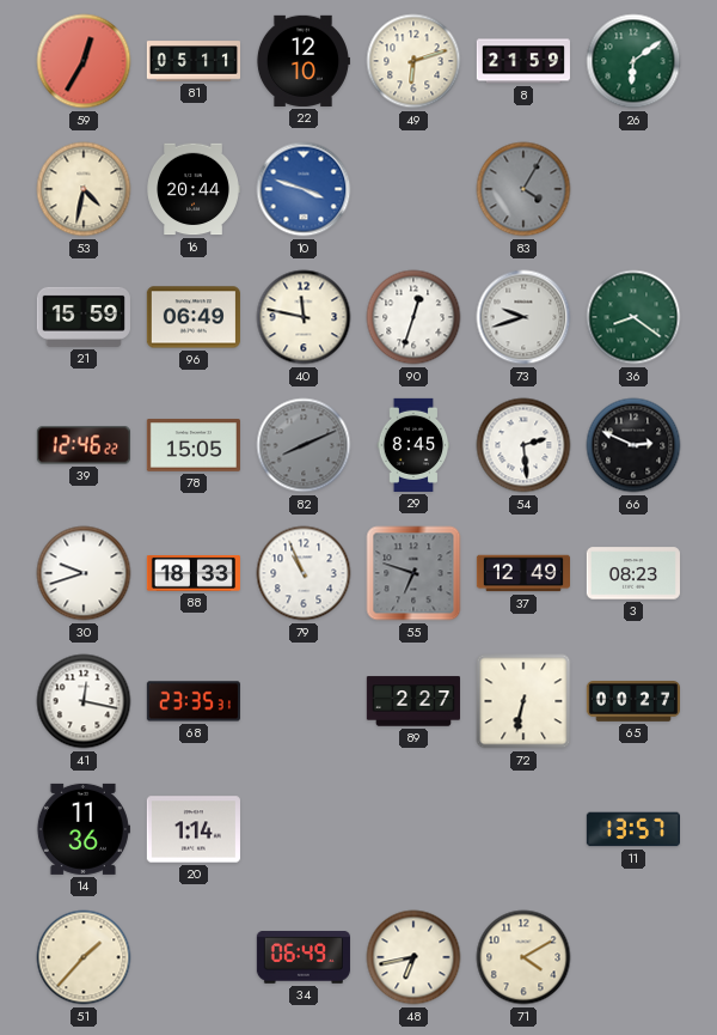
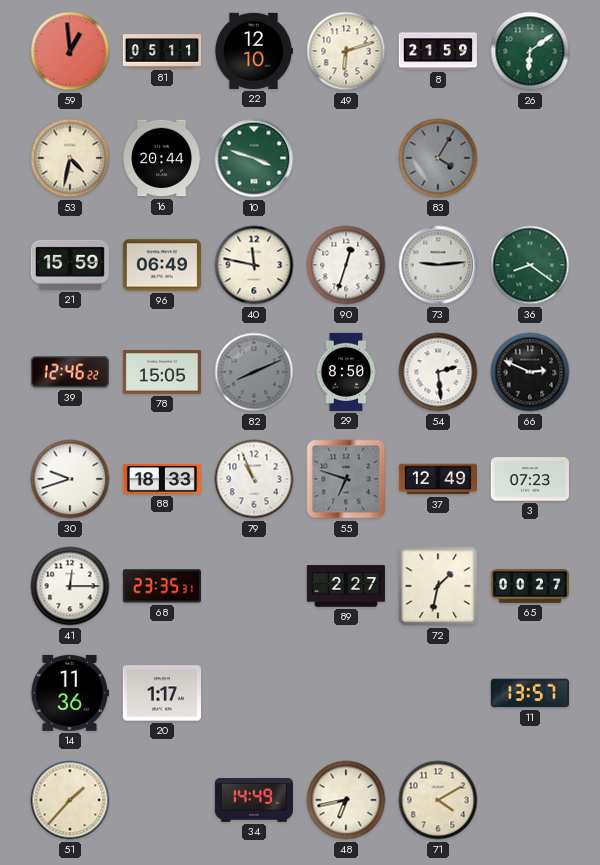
59: 12:35 -> 12:59 (70, 51)
10 dial: blue -> green (254, 158)
73: 9:42 -> 9:14 (438, 265)
29: 8:45 -> 8:50 (346, 372)
3: 08:23 -> 07:23 (530, 479)
41: 12:17 -> 12:15 (70, 586)
72: 6:32 -> 1:32 (438, 586)
20: 1:14 -> 1:17 (162, 693)
34: 06:49 -> 14:49 (254, 801)
